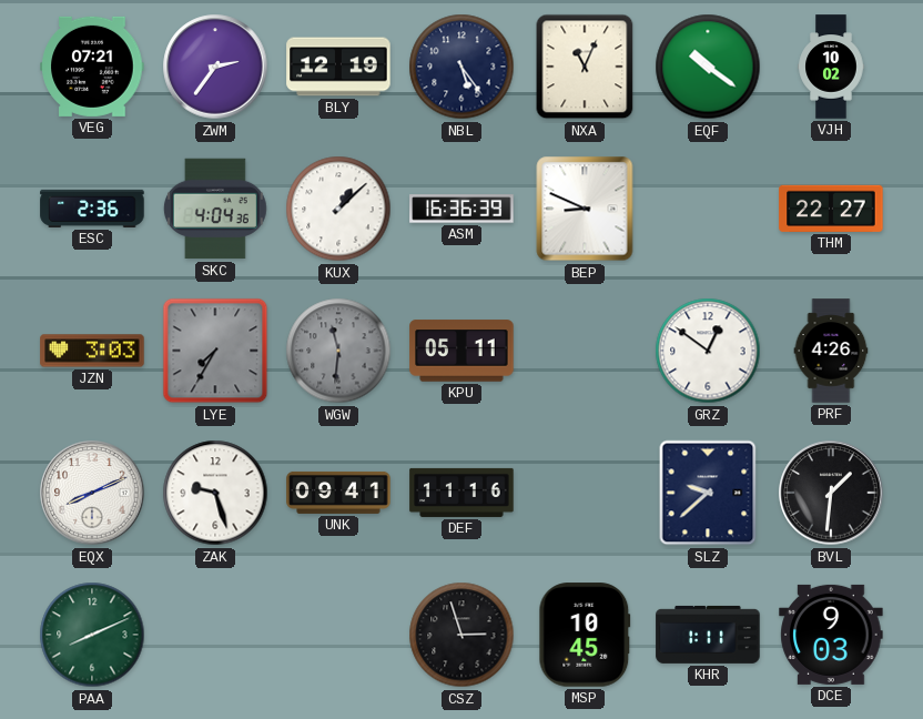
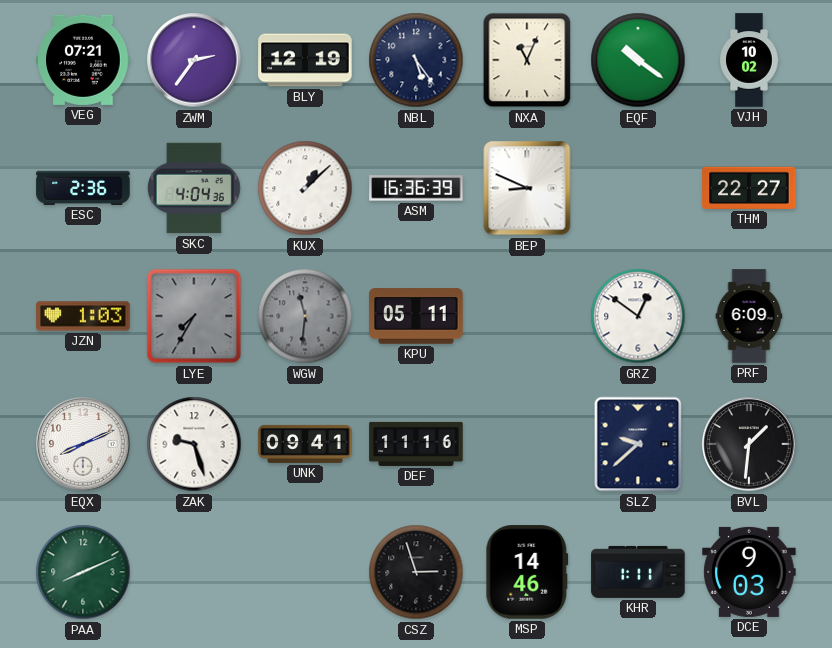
JZN: 3:03 -> 1:03 (83, 316)
PRF: 4:26 -> 6:09 (749, 316)
MSP: 10:45 -> 14:46 (527, 572)
